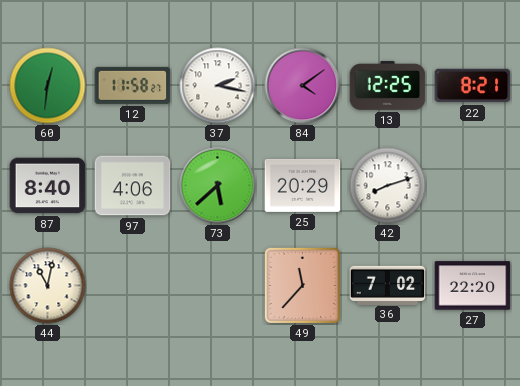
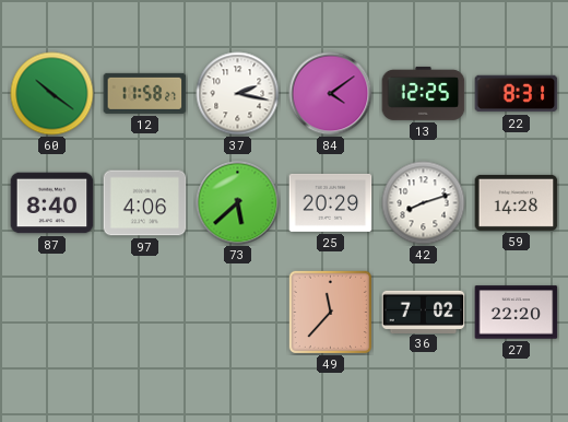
60: 12:31 -> 10:21 (52, 94)
22: 8:21 -> 8:31 (517, 94)
59: none -> 14:28 (517, 202)
44: 11:02 -> none (48, 286)
